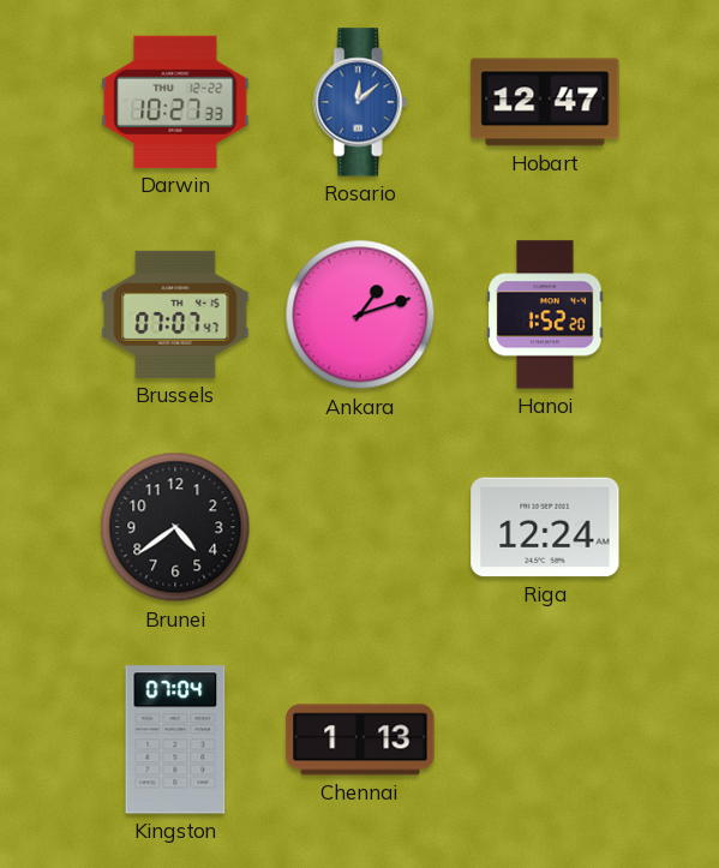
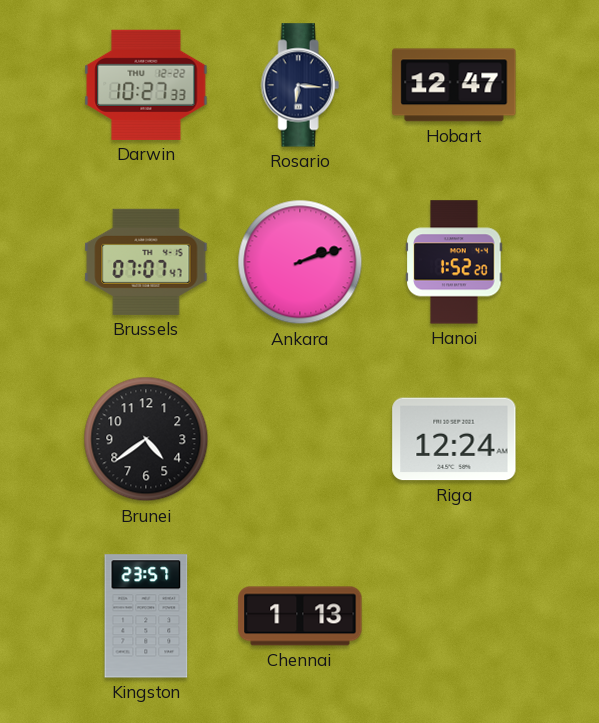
Rosario: 12:08 -> 6:16 (300, 85)
Rosario dial: blue -> navy (300, 85)
Ankara: 1:12 -> 2:12 (300, 262)
Kingston: 07:04 -> 23:57 (146, 616)
